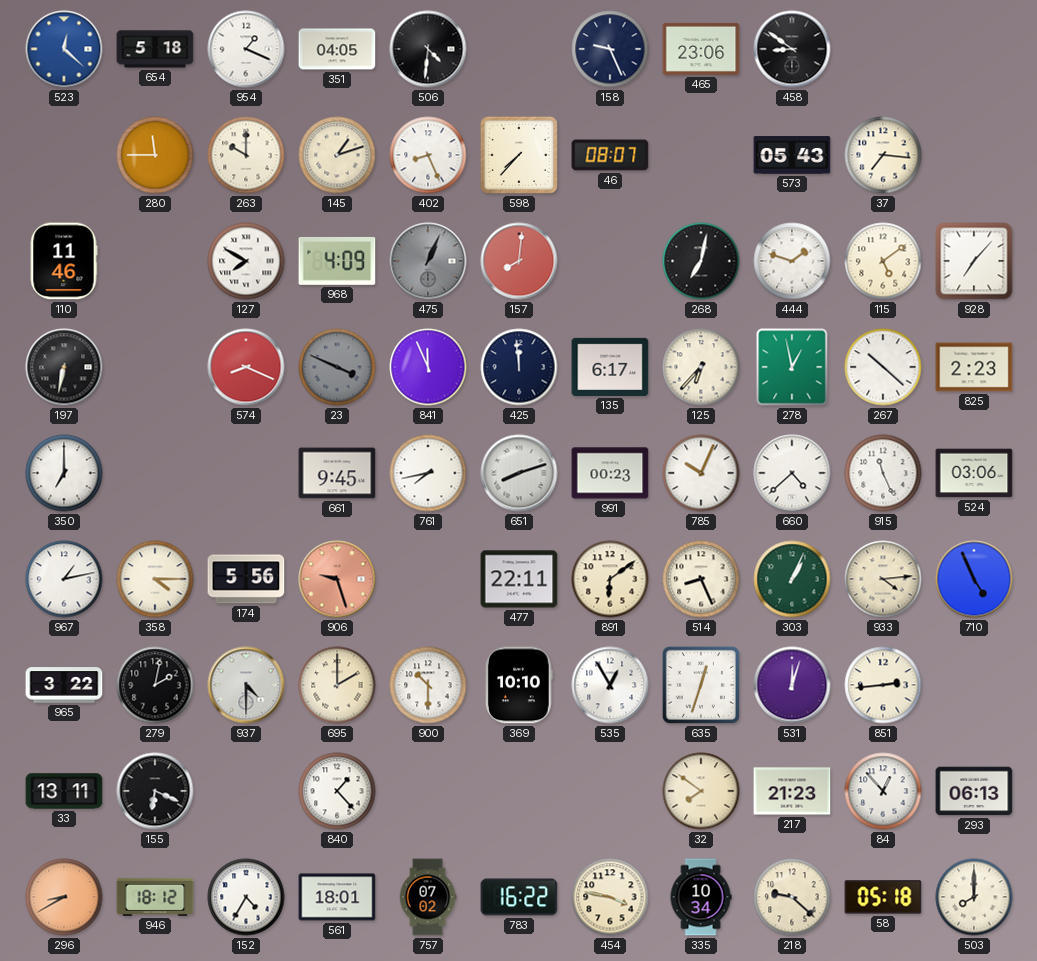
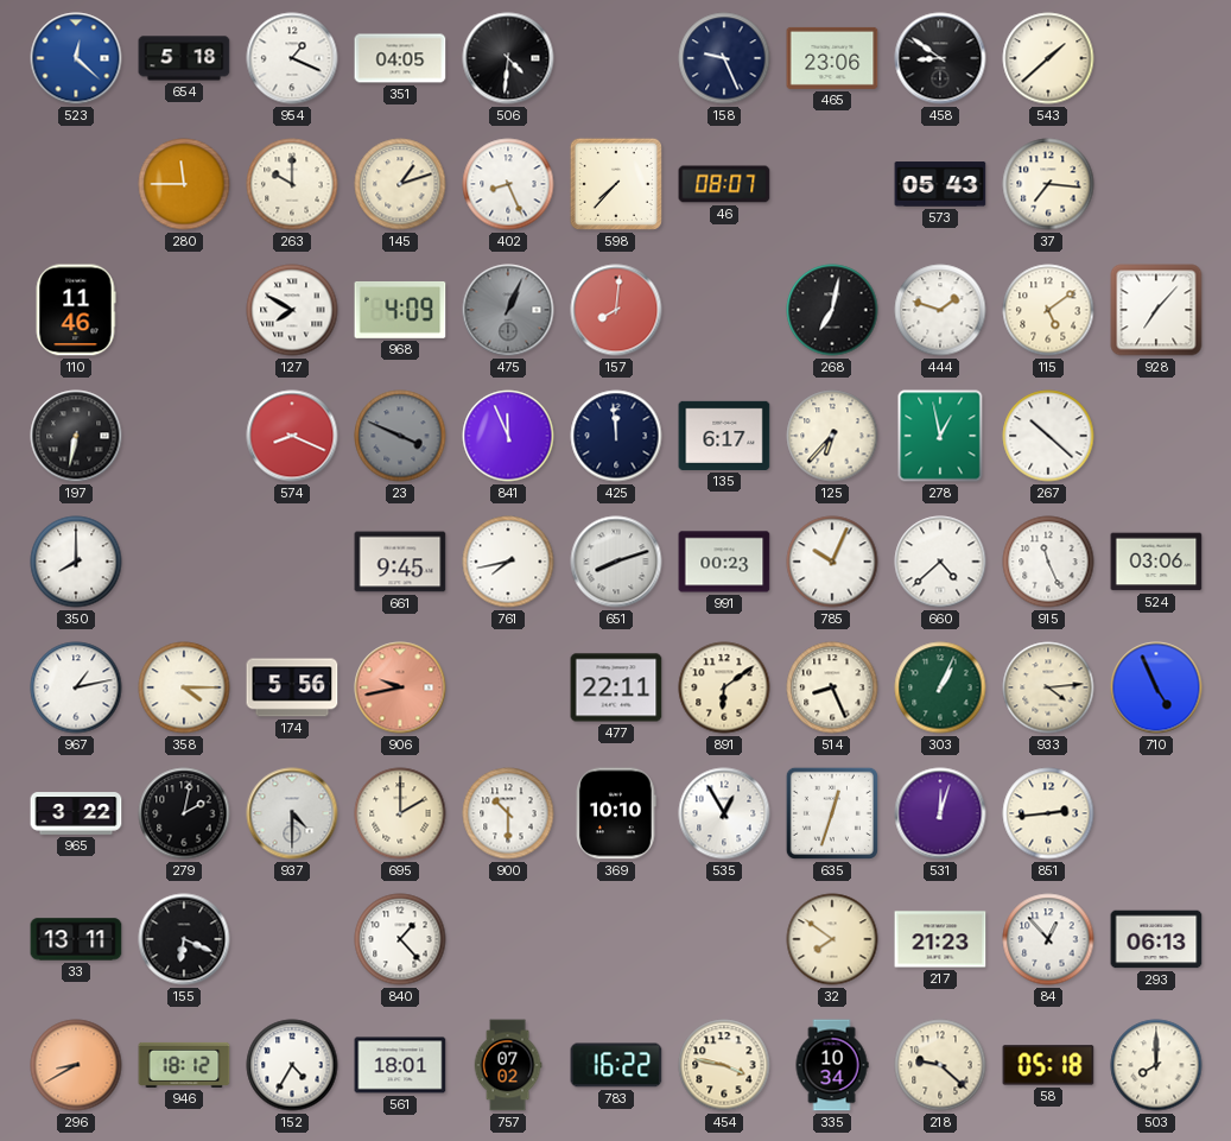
543: none -> 1:38 (1048, 58)
825: 2:23 -> none (974, 367)
350: 7:00 -> 8:00 (76, 562)
906: 9:27 -> 9:43 (400, 687)
